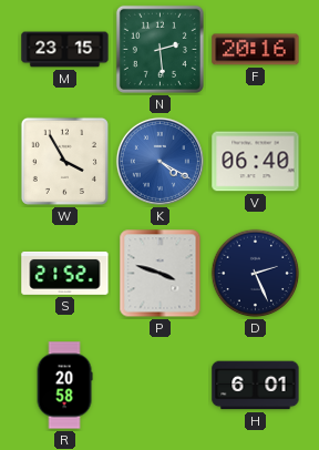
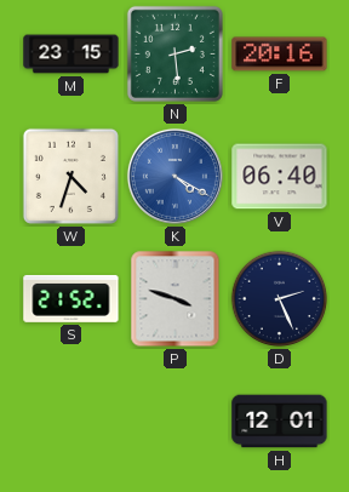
W: 3:55 -> 4:33 (70, 176)
R: 20:58 -> none (64, 386)
H: 6:01 -> 12:01 (280, 422)
